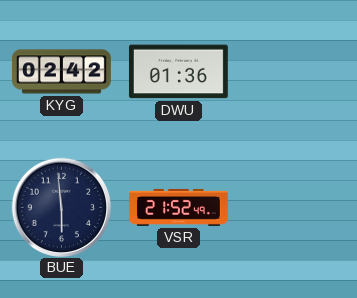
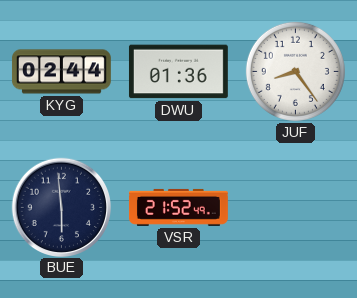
KYG: 02:42 -> 02:44 (61, 72)
JUF: none -> 8:24 (295, 71)
